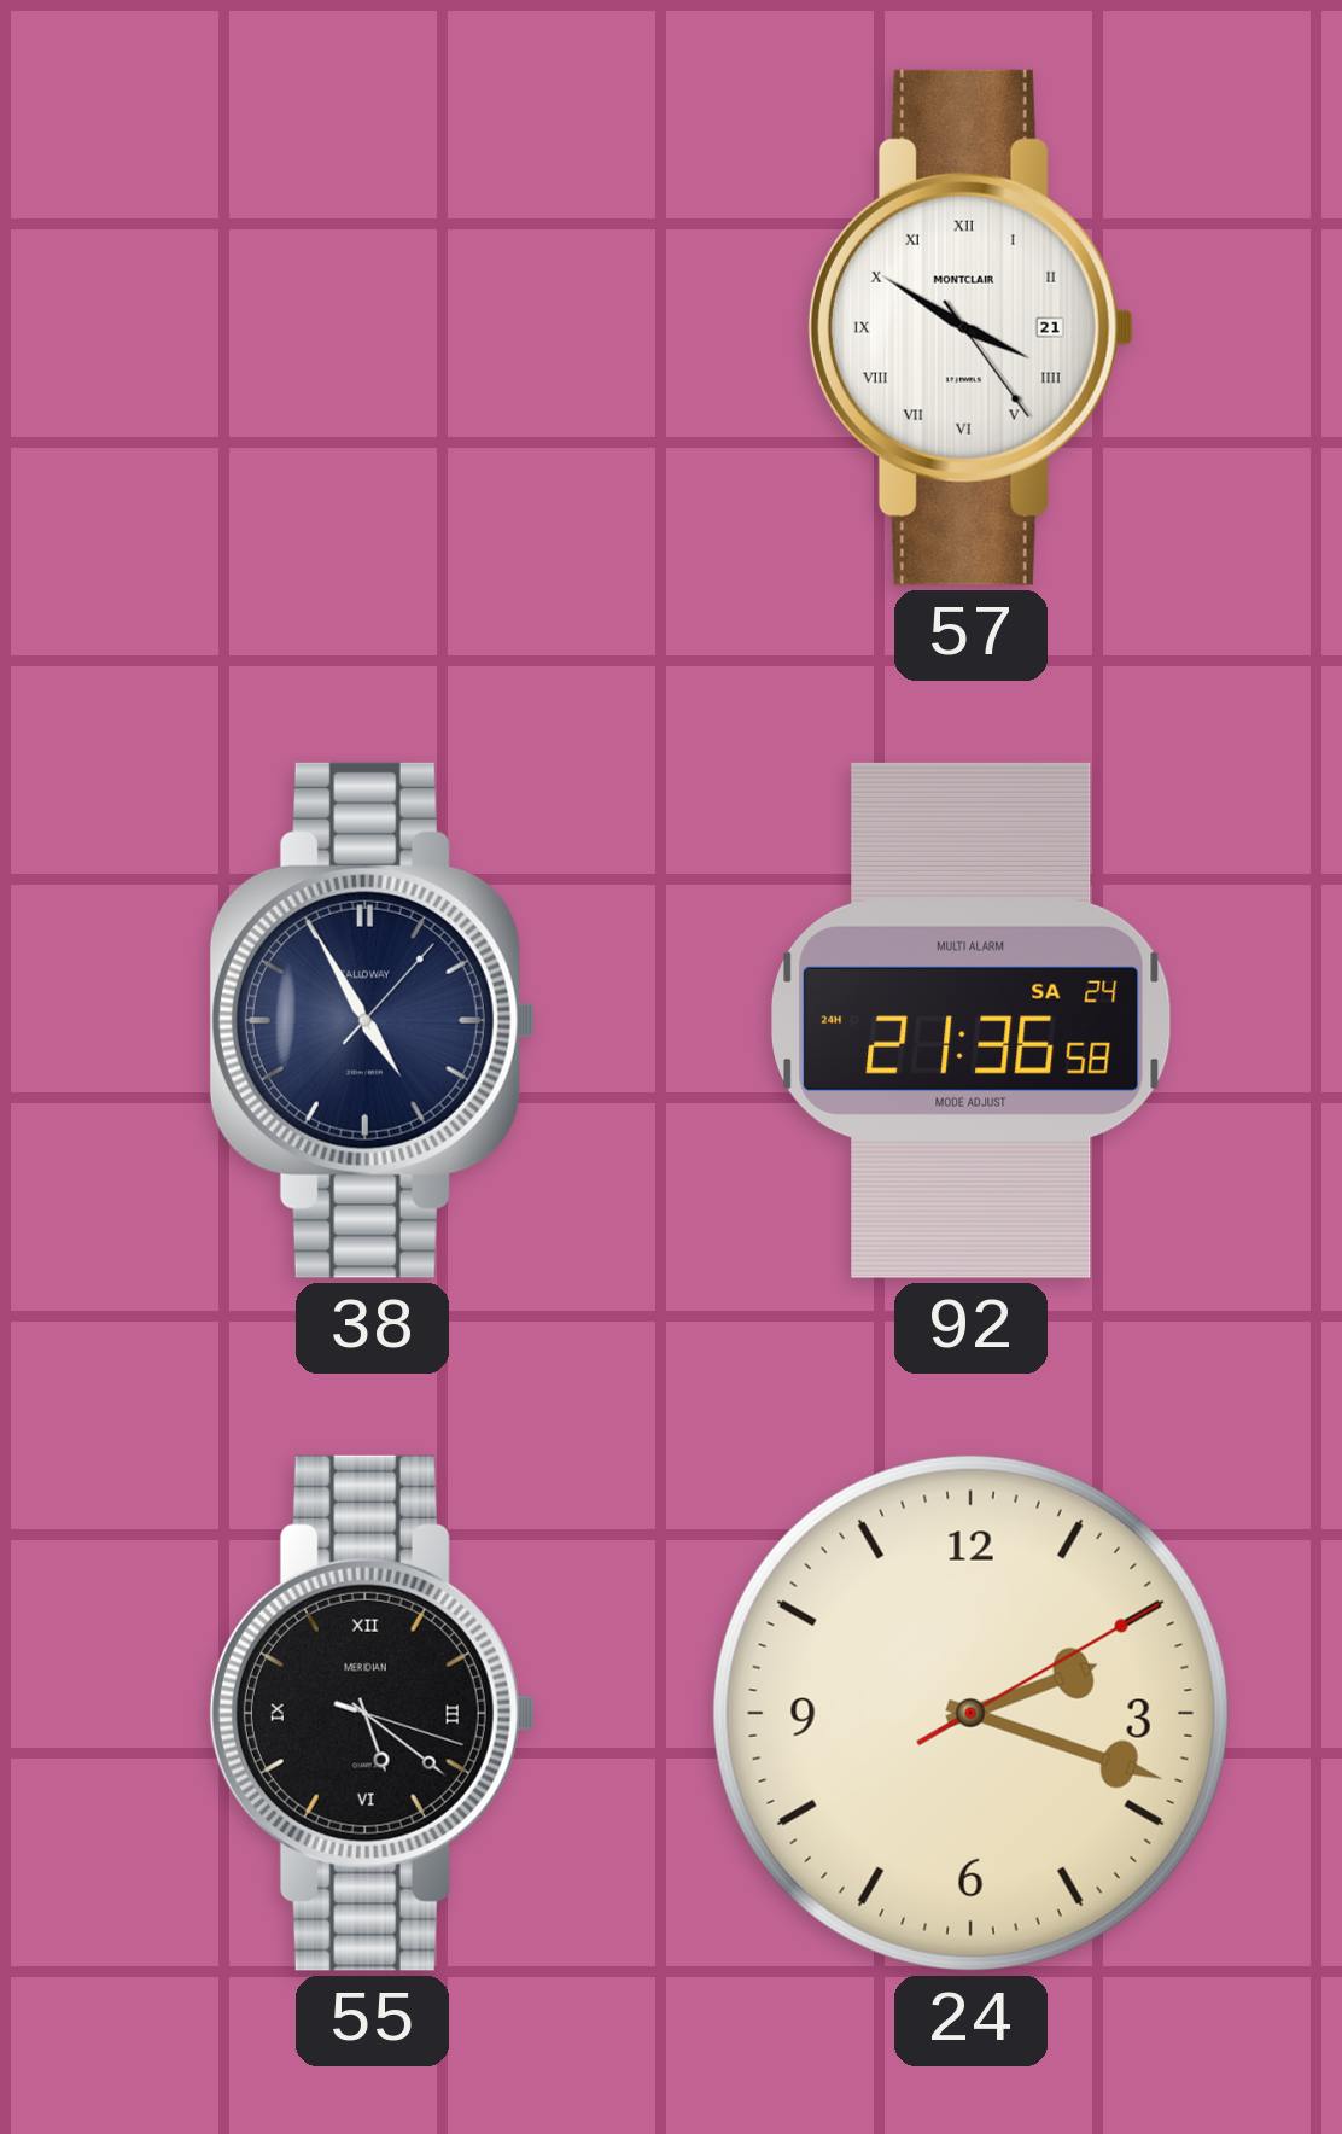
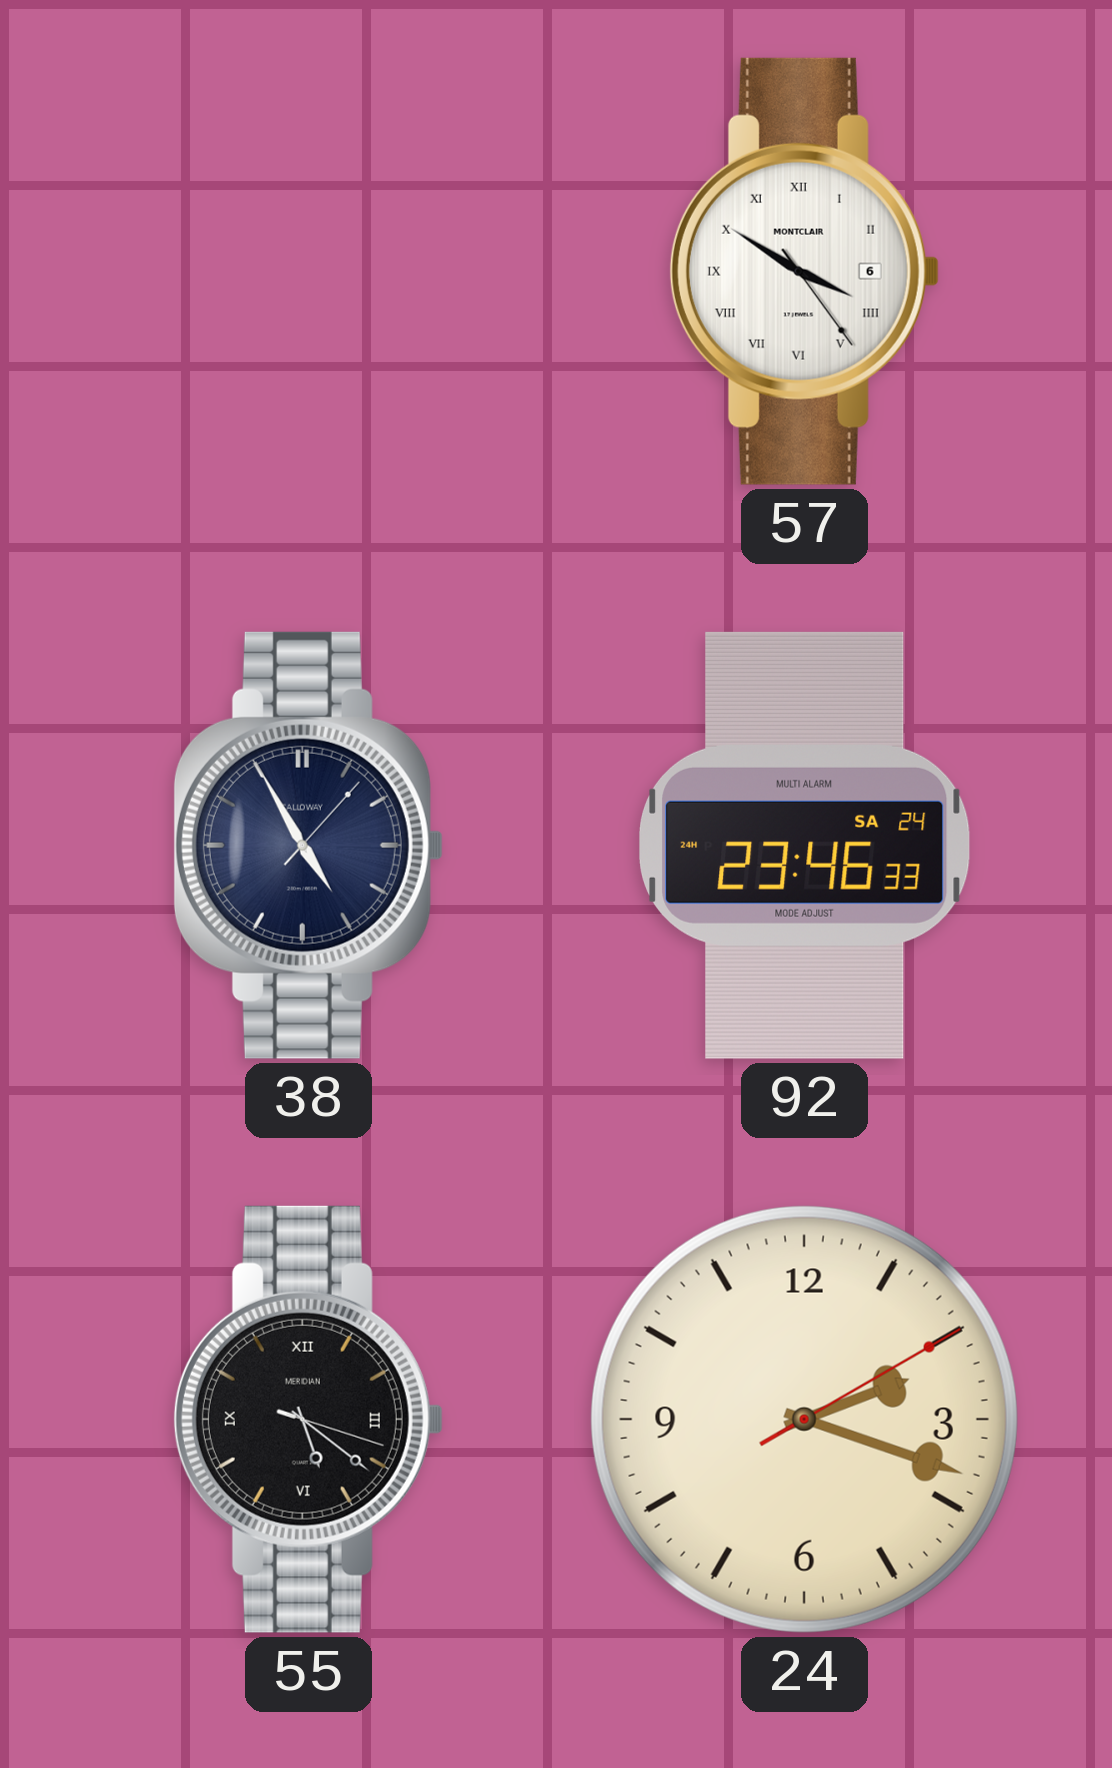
57 date: 21 -> 6 (804, 271)
92: 21:36 -> 23:46 (805, 845)
